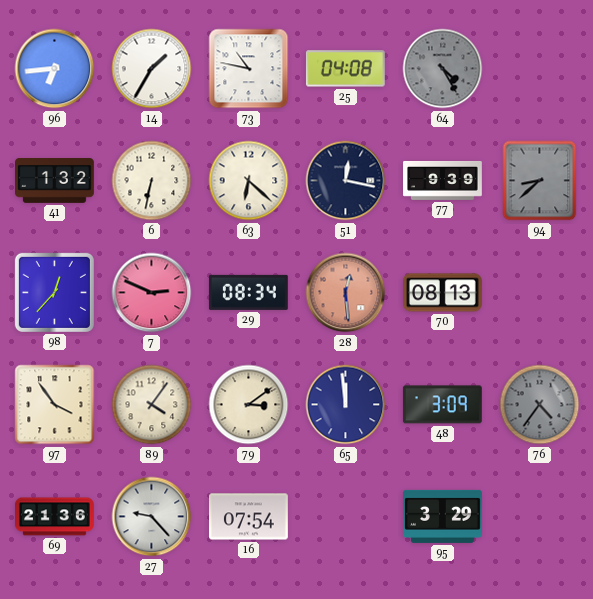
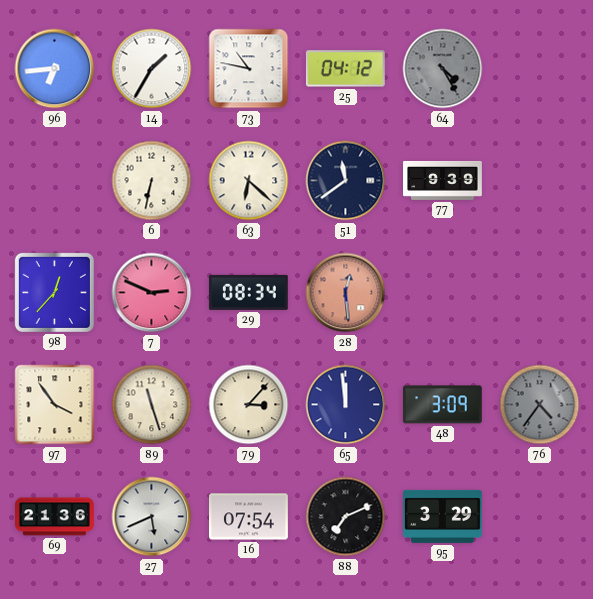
25: 04:08 -> 04:12 (345, 69)
41: 1:32 -> none (55, 181)
51: 12:17 -> 11:39 (346, 181)
94: 8:38 -> none (540, 181)
70: 08:13 -> none (443, 293)
89: 4:06 -> 11:27 (152, 405)
79: 3:09 -> 3:07 (249, 405)
27: 9:23 -> 5:41 (152, 517)
88: none -> 7:11 (346, 517)
